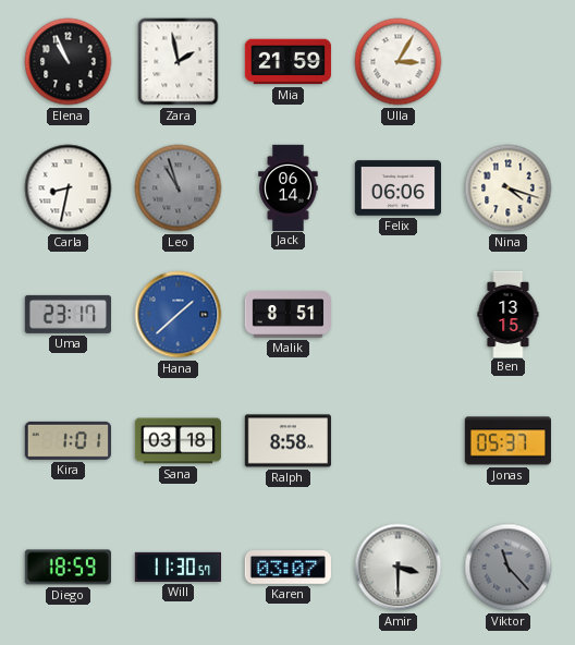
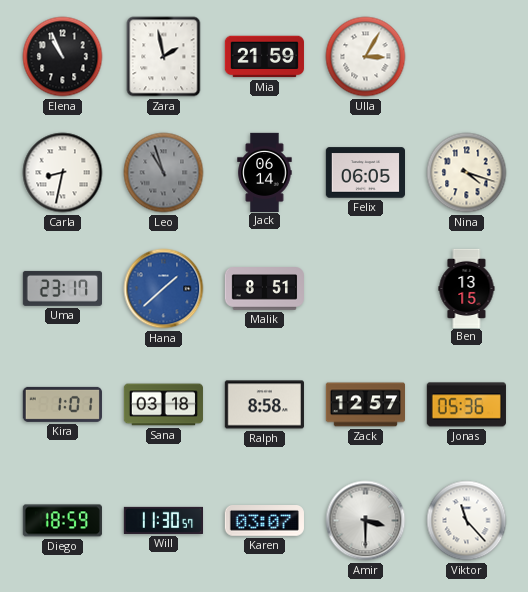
Felix: 06:06 -> 06:05 (365, 173)
Zack: none -> 12:57 (365, 405)
Jonas: 05:37 -> 05:36 (466, 405)
Viktor dial: grey -> white (467, 521)
